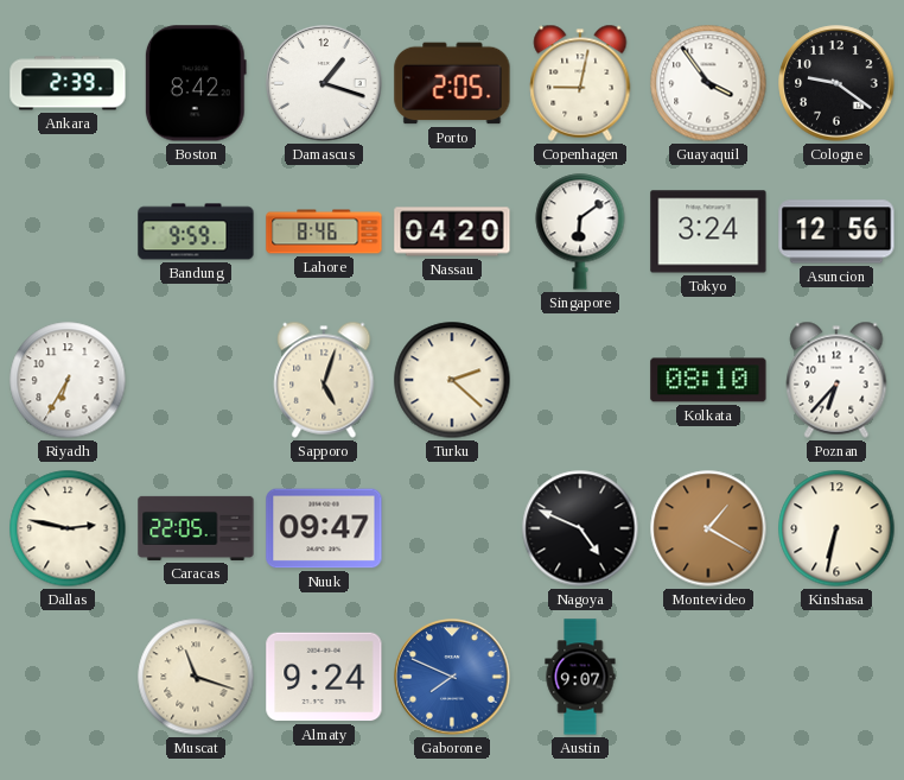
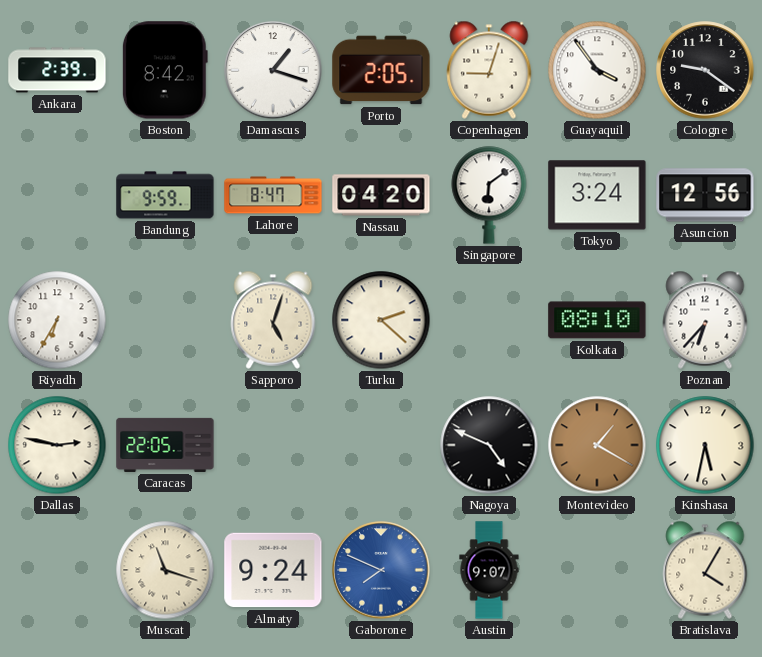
Copenhagen: 9:02 -> 9:03 (489, 70)
Lahore: 8:46 -> 8:47 (273, 195)
Nuuk: 09:47 -> none (324, 528)
Kinshasa: 6:32 -> 5:32 (705, 445)
Bratislava: none -> 4:05 (705, 570)
